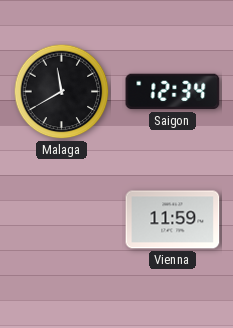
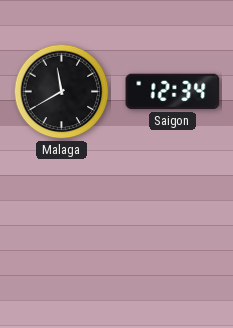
Vienna: 11:59 -> none (173, 220)
